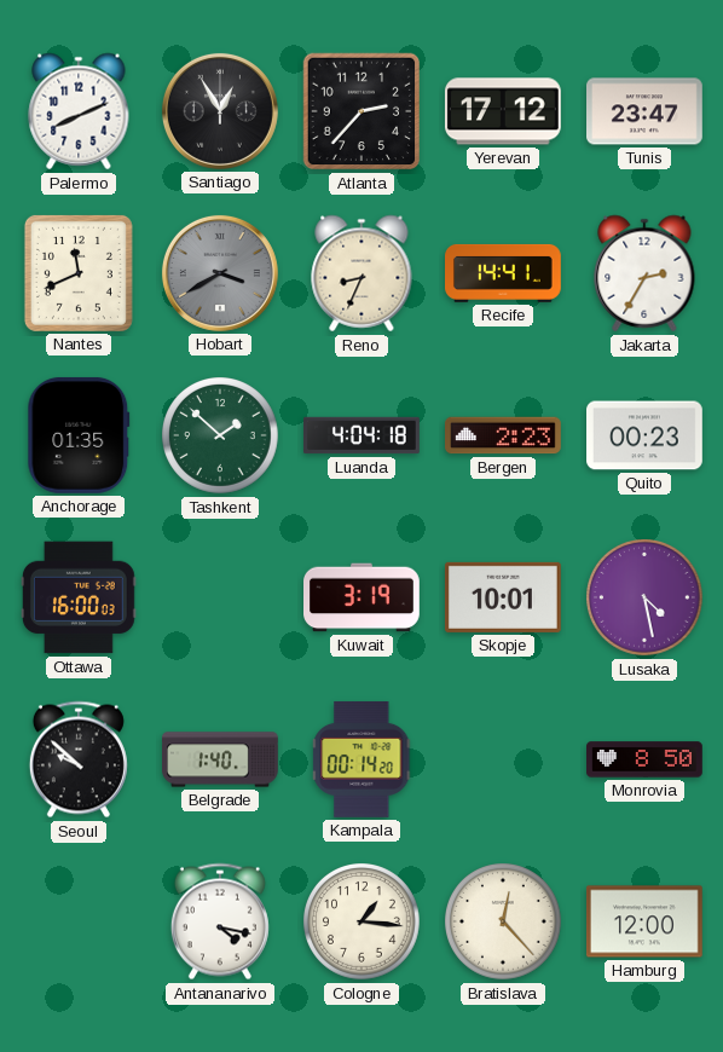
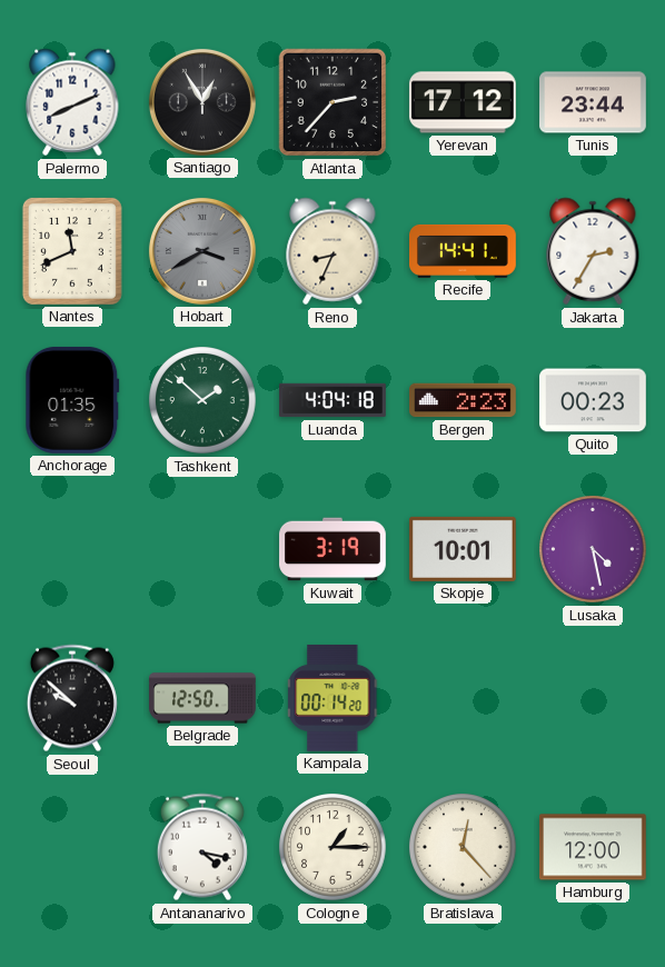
Tunis: 23:47 -> 23:44 (594, 102)
Ottawa: 16:00 -> none (79, 597)
Belgrade: 1:40 -> 12:50 (204, 698)
Monrovia: 8:50 -> none (646, 759)
Cologne: 1:16 -> 1:15 (334, 848)
